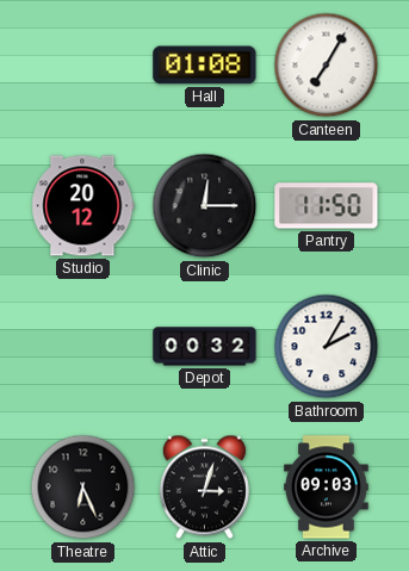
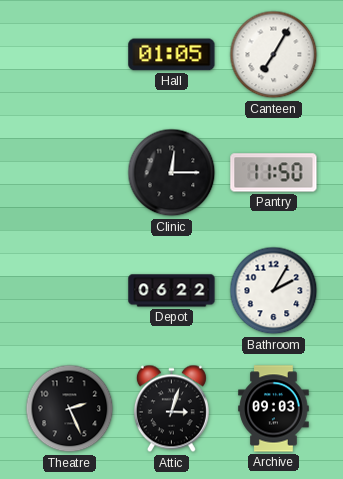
Hall: 01:08 -> 01:05 (172, 55)
Studio: 20:12 -> none (83, 206)
Depot: 00:32 -> 06:22 (172, 291)
Theatre: 6:26 -> 2:26 (70, 409)
